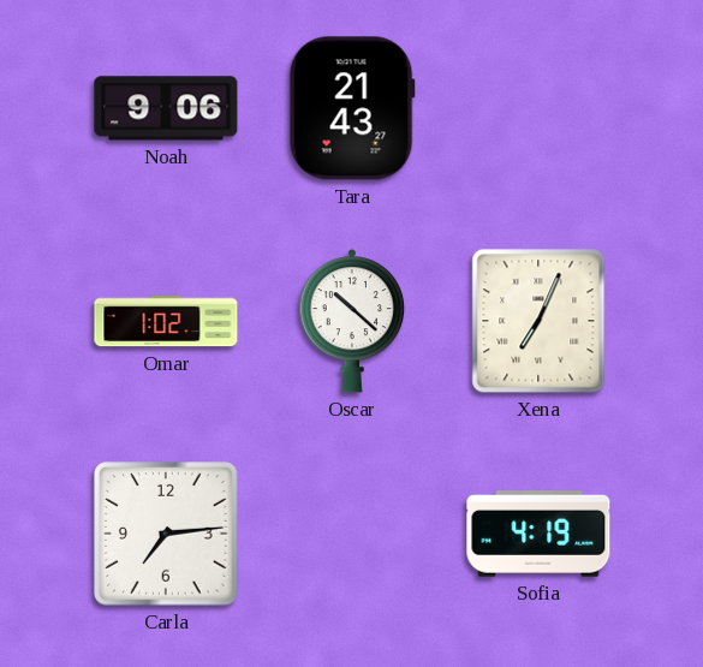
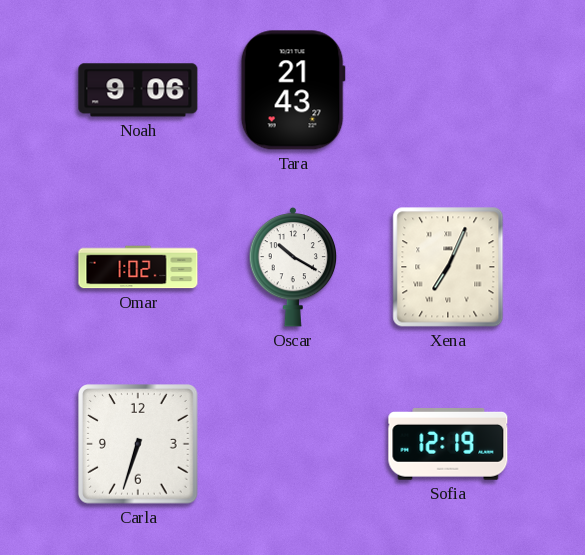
Oscar: 10:22 -> 10:20 (293, 267)
Carla: 7:14 -> 6:33 (138, 444)
Sofia: 4:19 -> 12:19 (448, 445)
